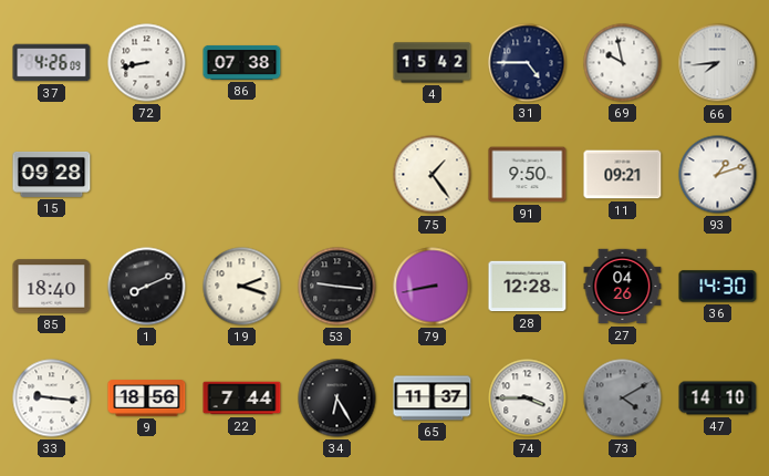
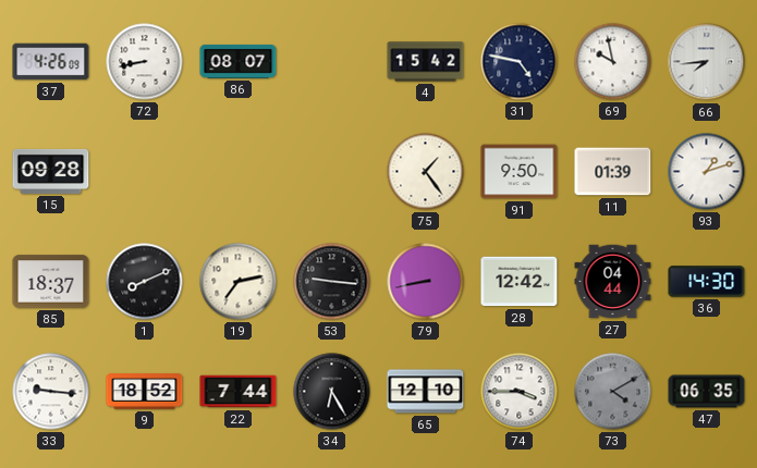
86: 07:38 -> 08:07 (239, 62)
31: 4:45 -> 4:47 (520, 62)
11: 09:21 -> 01:39 (613, 172)
85: 18:40 -> 18:37 (51, 282)
19: 2:18 -> 7:13 (239, 282)
28: 12:28 -> 12:42 (520, 282)
27: 04:26 -> 04:44 (613, 282)
9: 18:56 -> 18:52 (145, 392)
65: 11:37 -> 12:10 (426, 392)
47: 14:10 -> 06:35 (707, 392)
